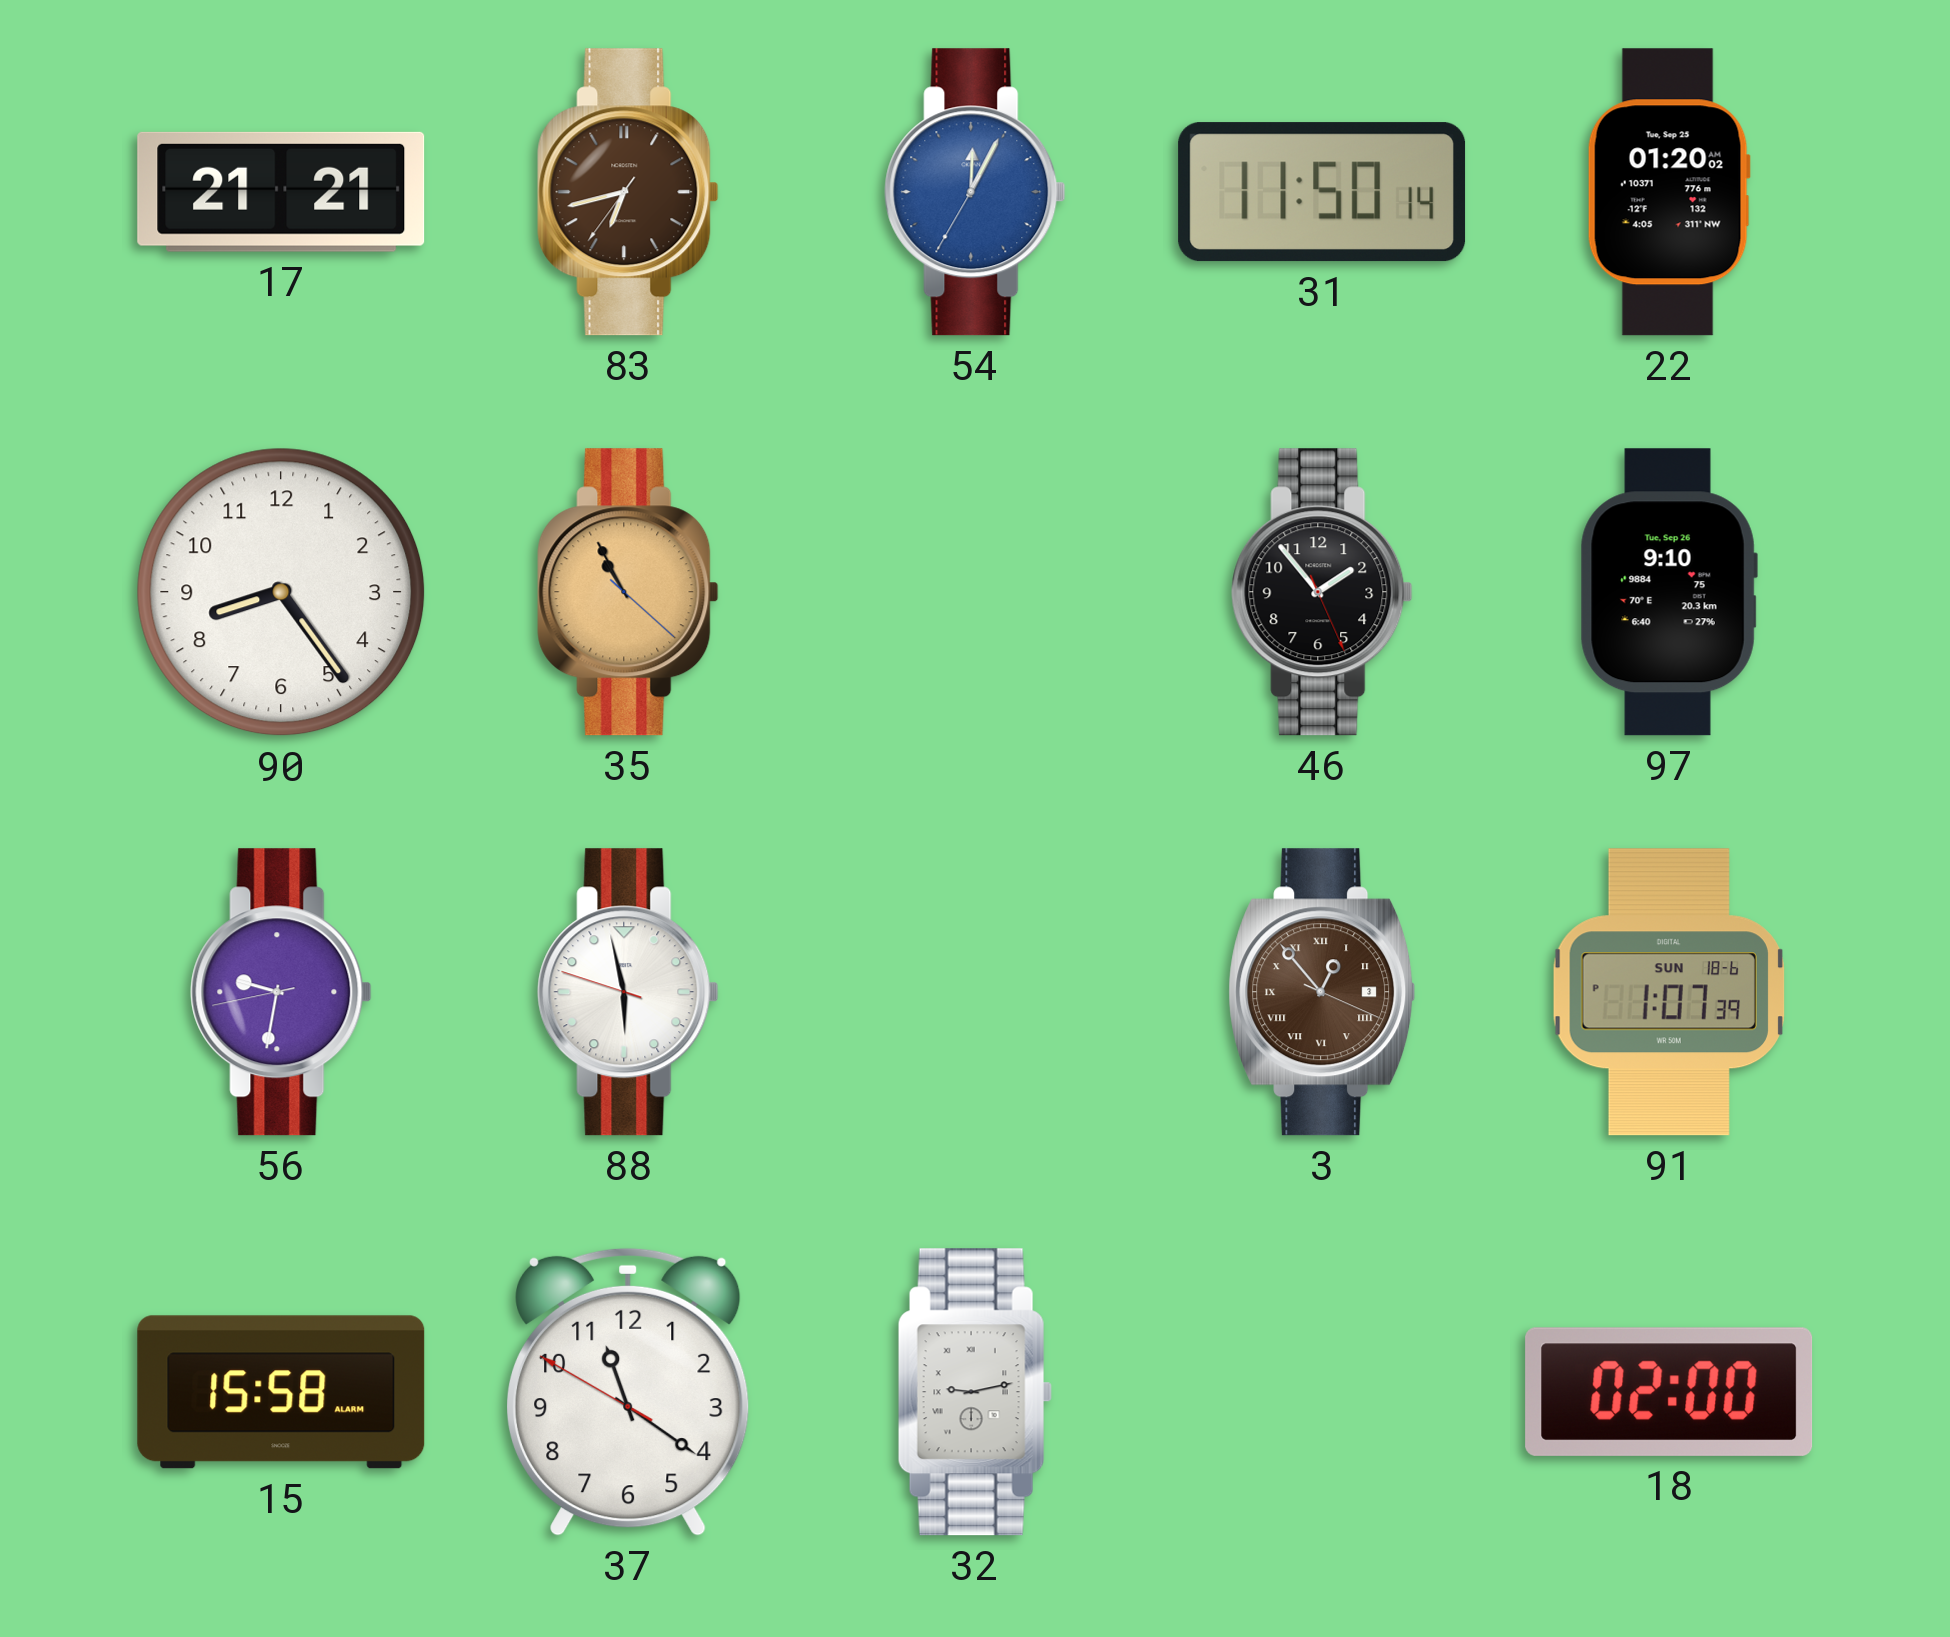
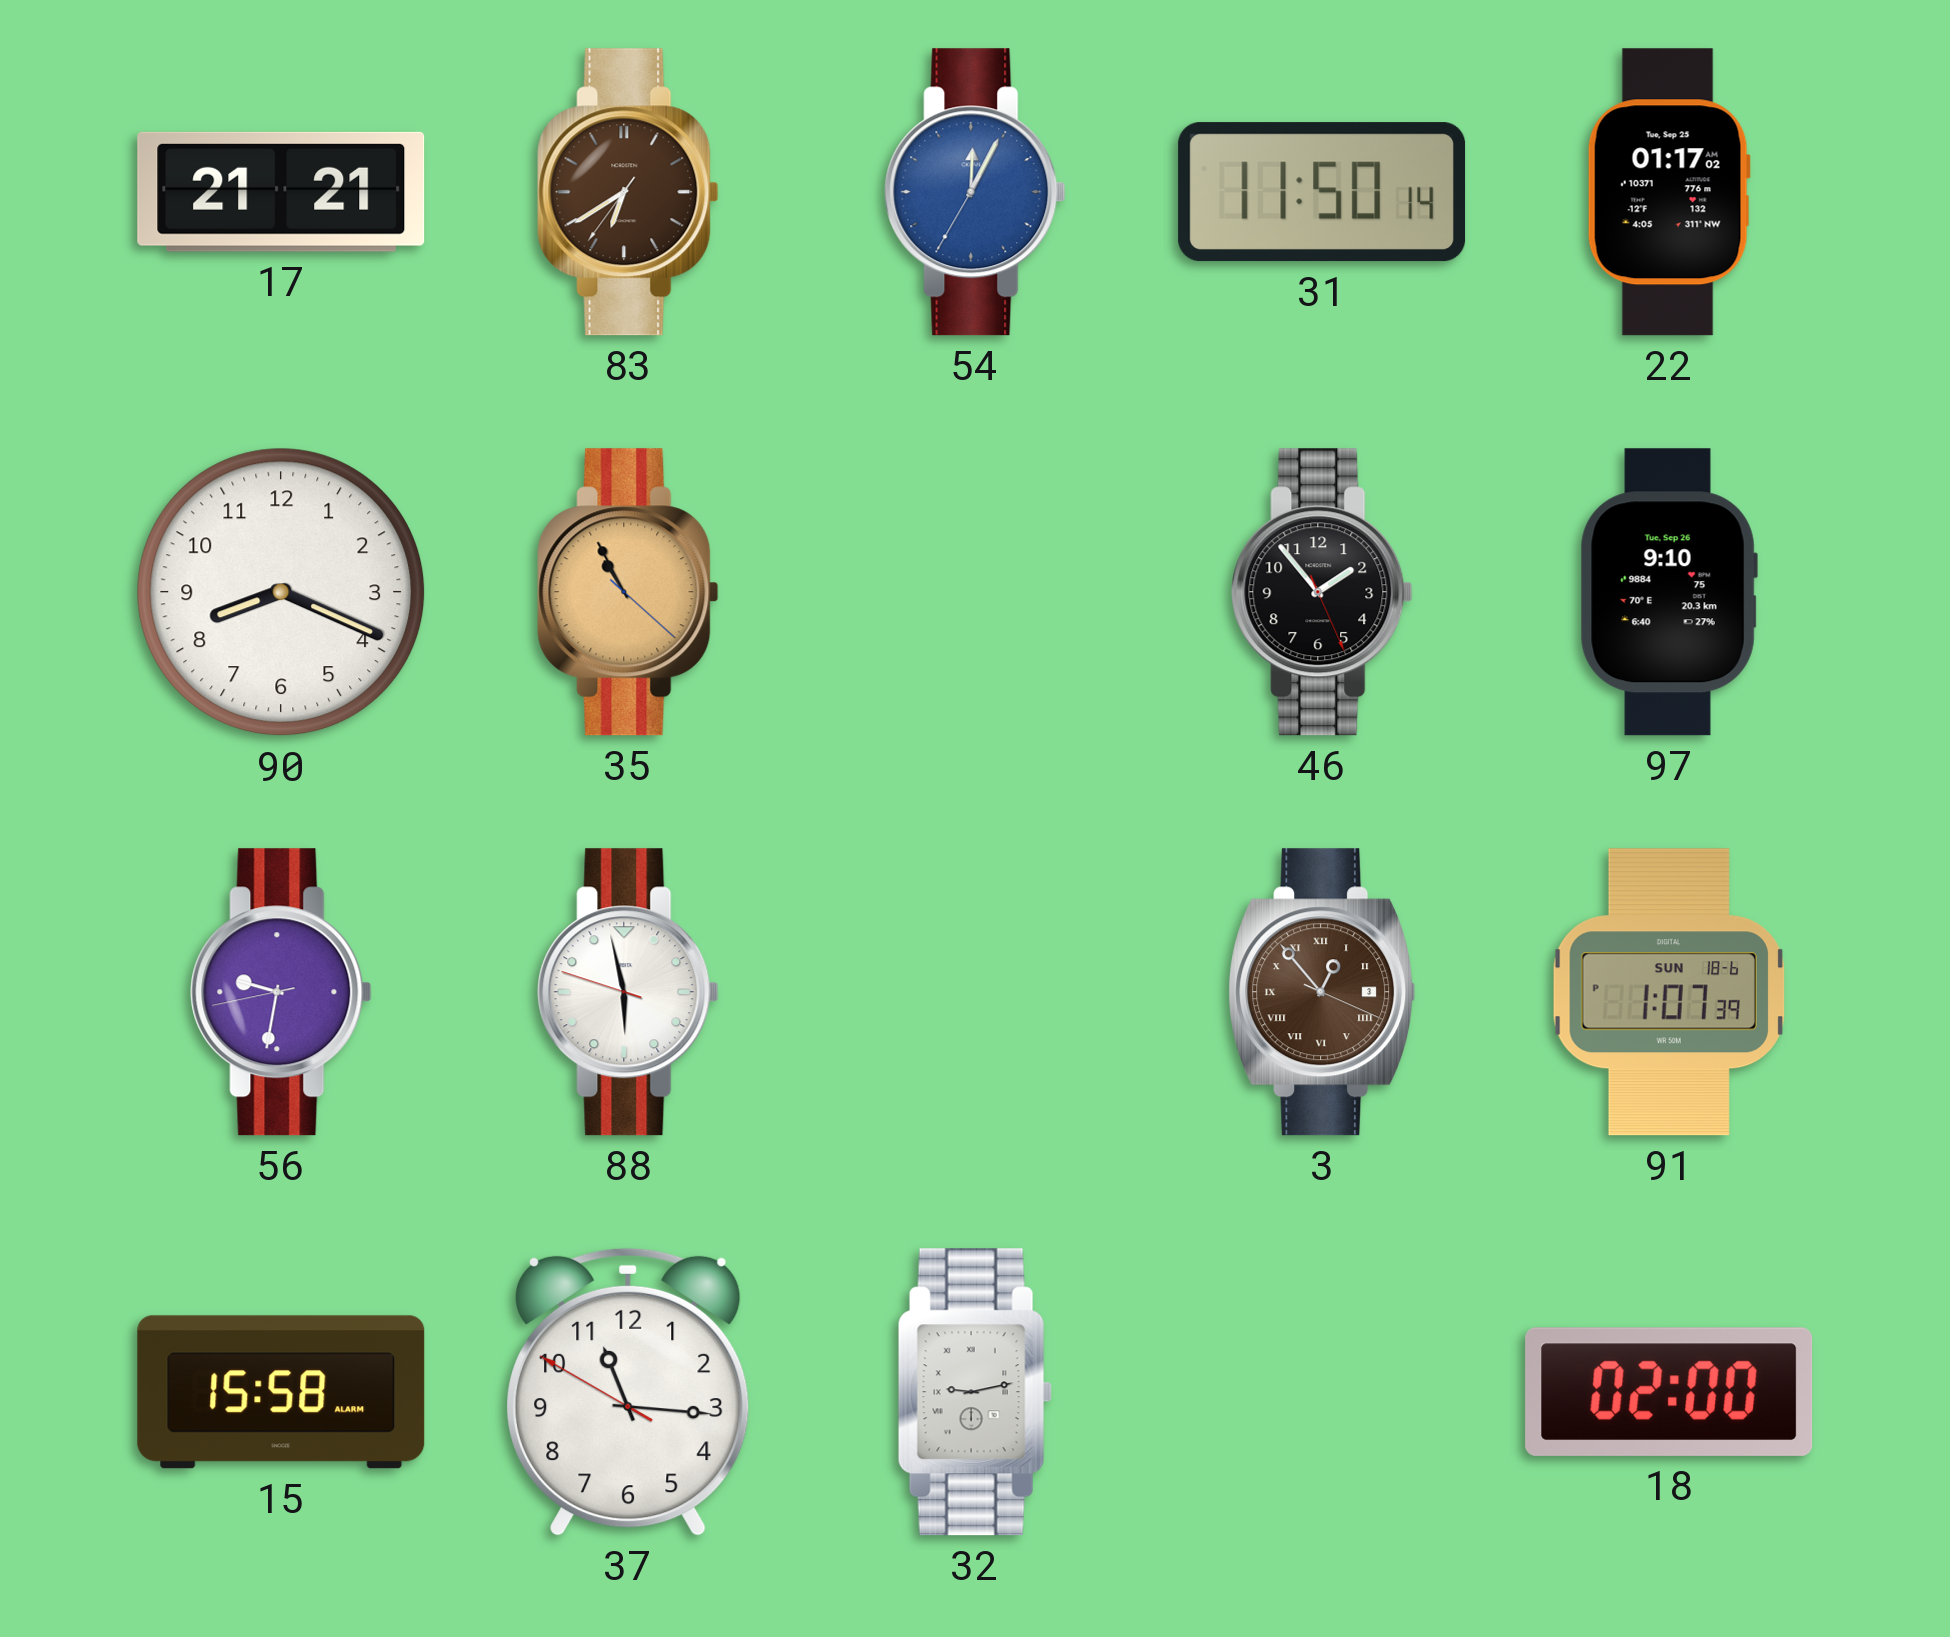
83: 6:42 -> 6:39 (628, 192)
22: 01:20 -> 01:17 (1669, 192)
90: 8:24 -> 8:19 (281, 592)
37: 11:20 -> 11:15 (629, 1392)
